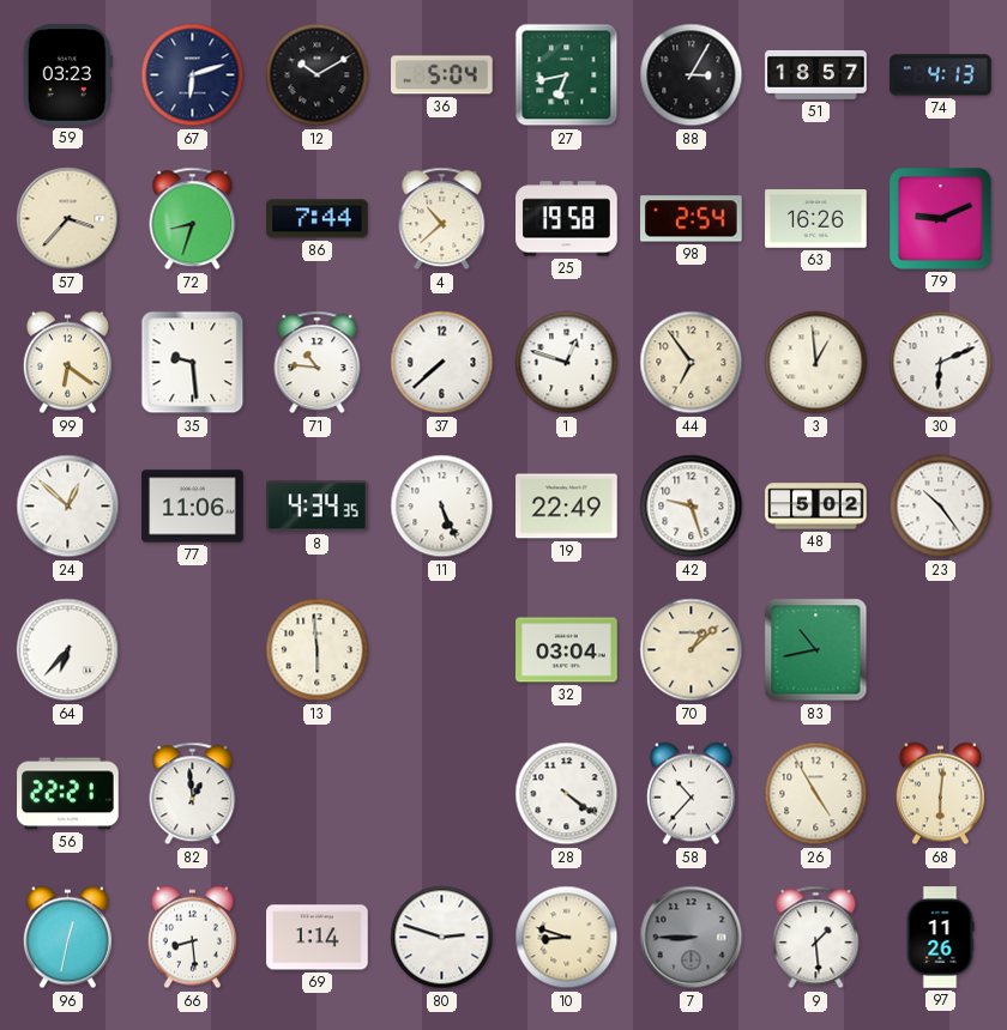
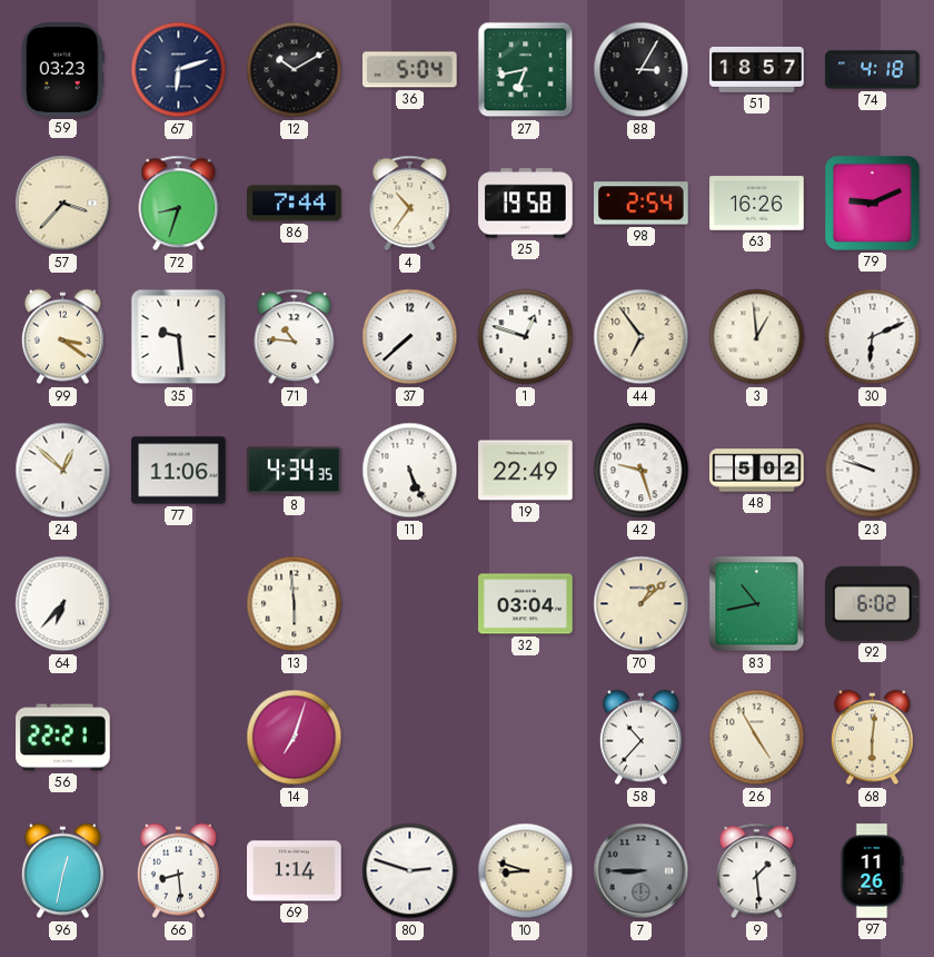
74: 4:13 -> 4:18 (873, 70)
4: 10:38 -> 10:36 (410, 204)
99: 6:21 -> 3:21 (62, 337)
23: 10:24 -> 9:48 (873, 471)
92: none -> 6:02 (873, 603)
82: 12:59 -> none (193, 794)
14: none -> 7:03 (295, 738)
28: 4:21 -> none (567, 794)
